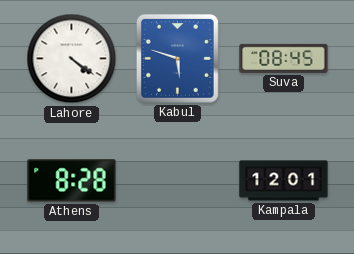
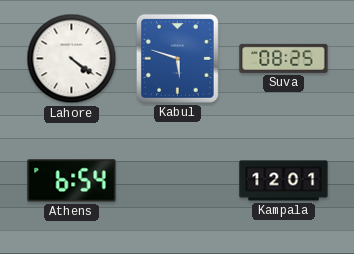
Suva: 08:45 -> 08:25 (284, 58)
Athens: 8:28 -> 6:54 (72, 181)
